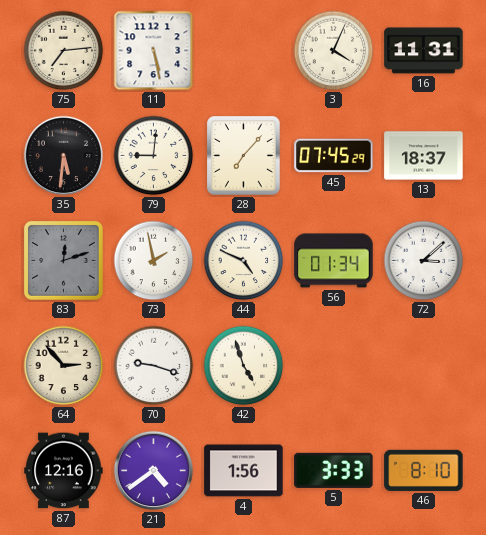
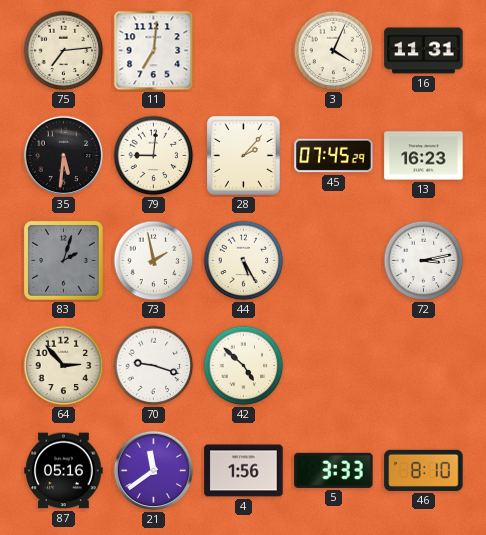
11: 5:28 -> 7:01 (154, 51)
28: 7:07 -> 2:07 (244, 156)
13: 18:37 -> 16:23 (424, 156)
83: 12:12 -> 2:03 (64, 261)
44: 4:49 -> 5:25 (244, 261)
56: 01:34 -> none (334, 261)
72: 3:08 -> 3:13 (424, 261)
42: 4:57 -> 4:52 (244, 366)
87: 12:16 -> 05:16 (64, 471)
21: 4:39 -> 11:39 (154, 471)
